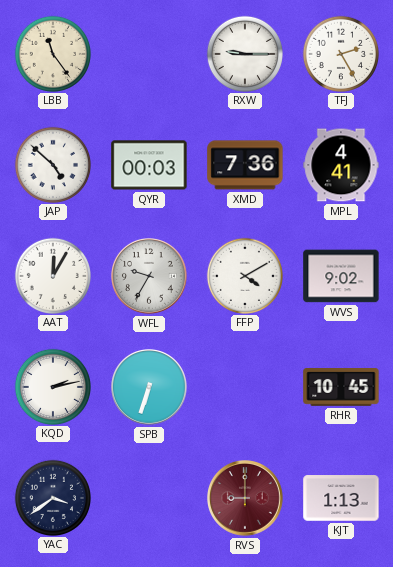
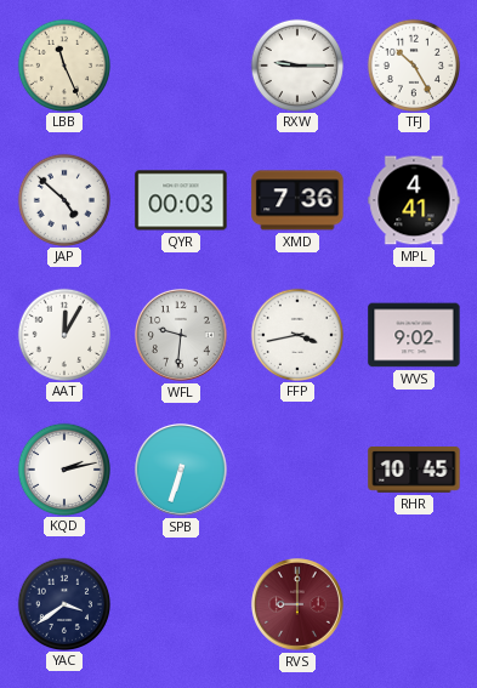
LBB: 11:24 -> 11:26 (63, 64)
TFJ: 2:25 -> 10:25 (413, 64)
WFL: 9:35 -> 9:31 (182, 336)
FFP: 4:10 -> 3:43 (296, 334)
KJT: 1:13 -> none (341, 498)
